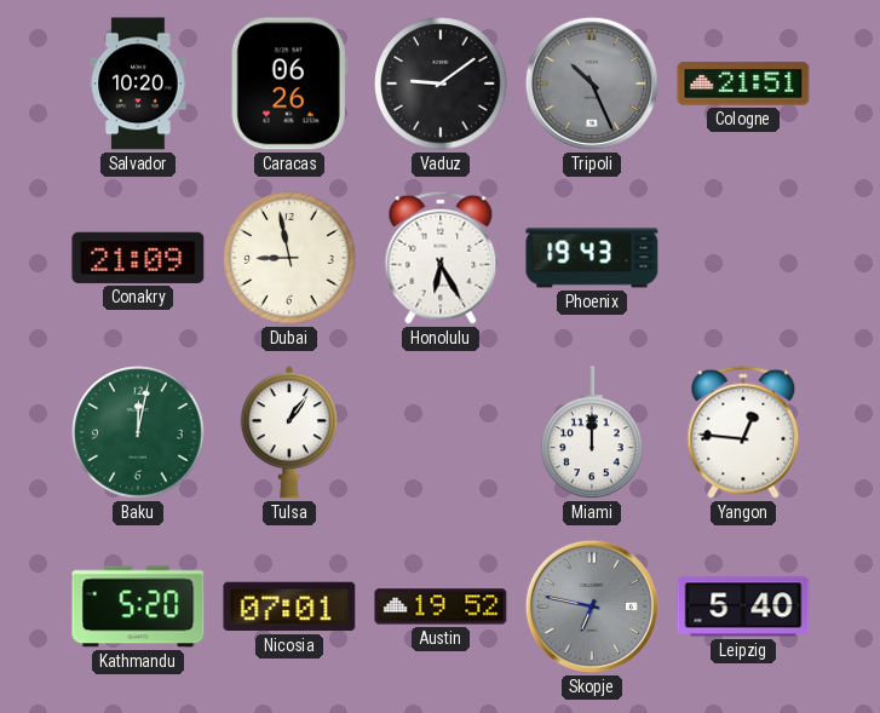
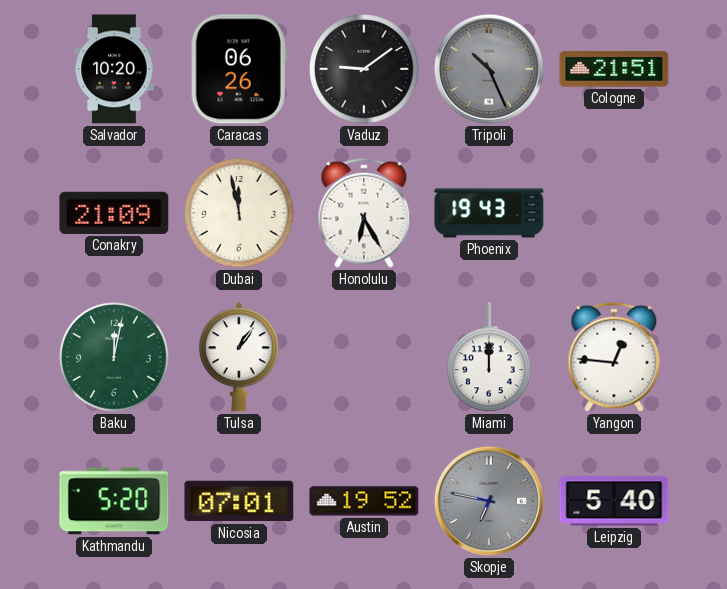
Dubai: 8:58 -> 11:58 (239, 213)
